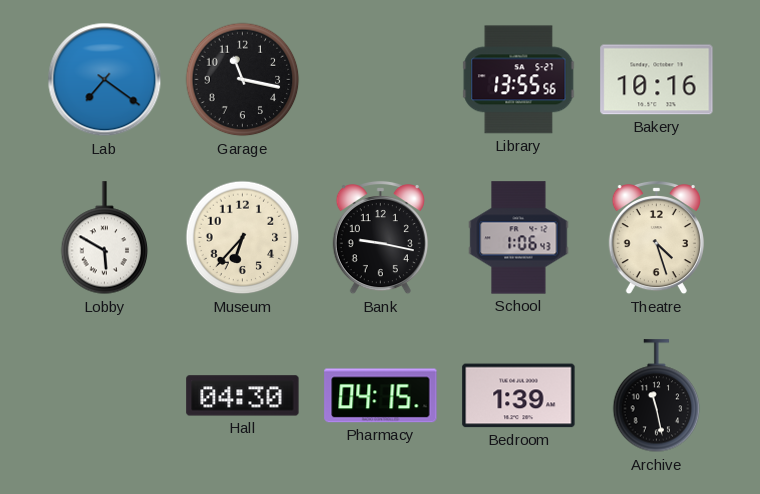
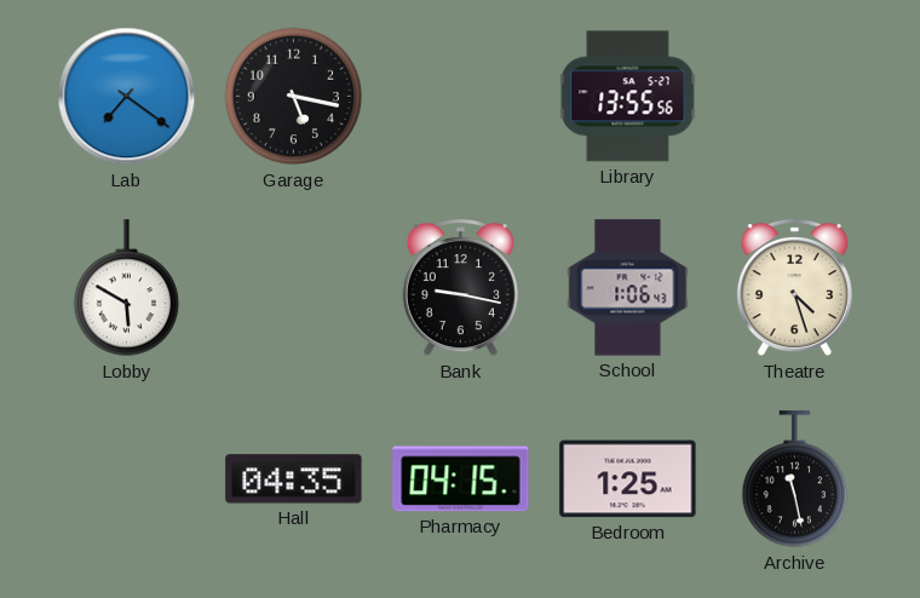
Garage: 11:17 -> 5:17 (294, 97)
Bakery: 10:16 -> none (657, 80)
Museum: 6:37 -> none (243, 238)
Hall: 04:30 -> 04:35 (294, 479)
Bedroom: 1:39 -> 1:25 (628, 479)
